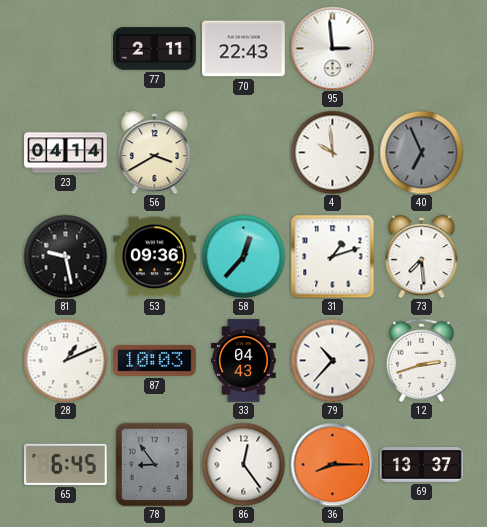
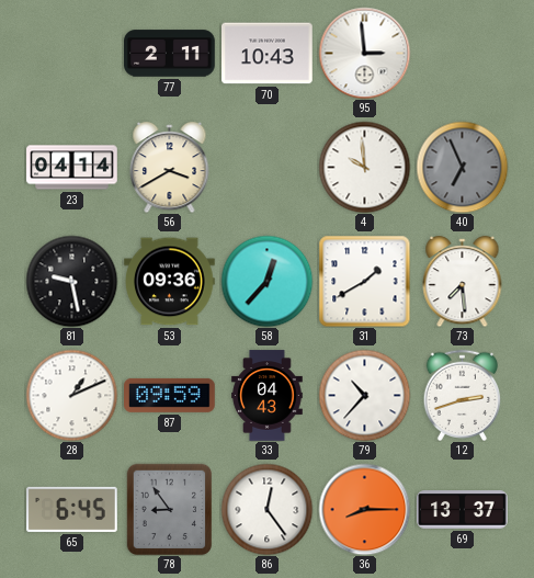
70: 22:43 -> 10:43 (268, 54)
31: 1:12 -> 1:40 (364, 281)
87: 10:03 -> 09:59 (170, 395)
